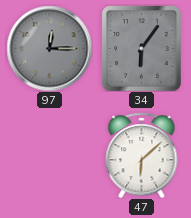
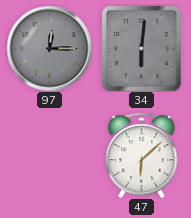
34: 6:06 -> 6:01 (142, 49)
